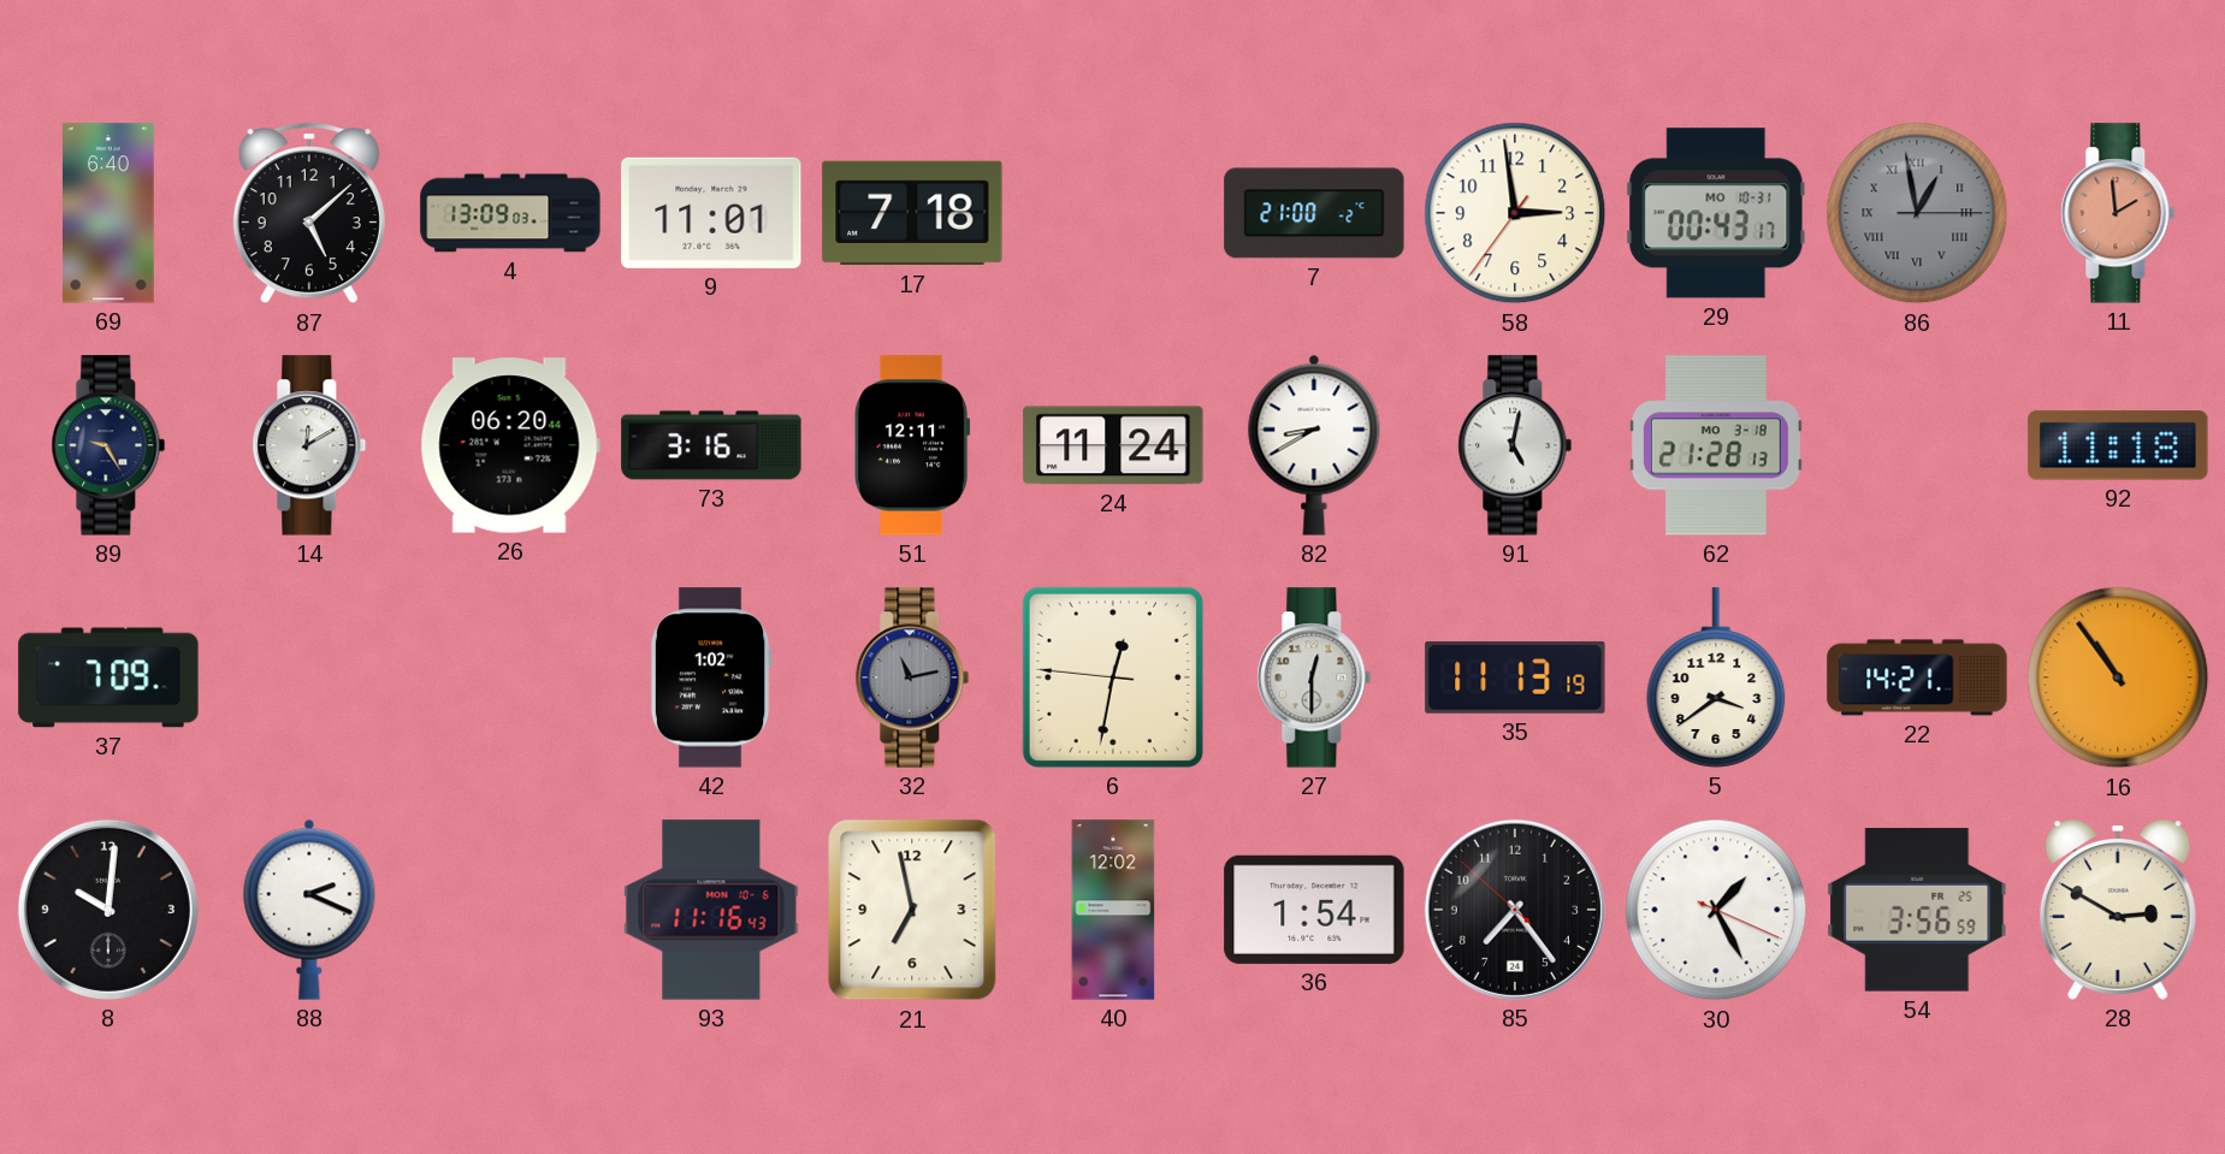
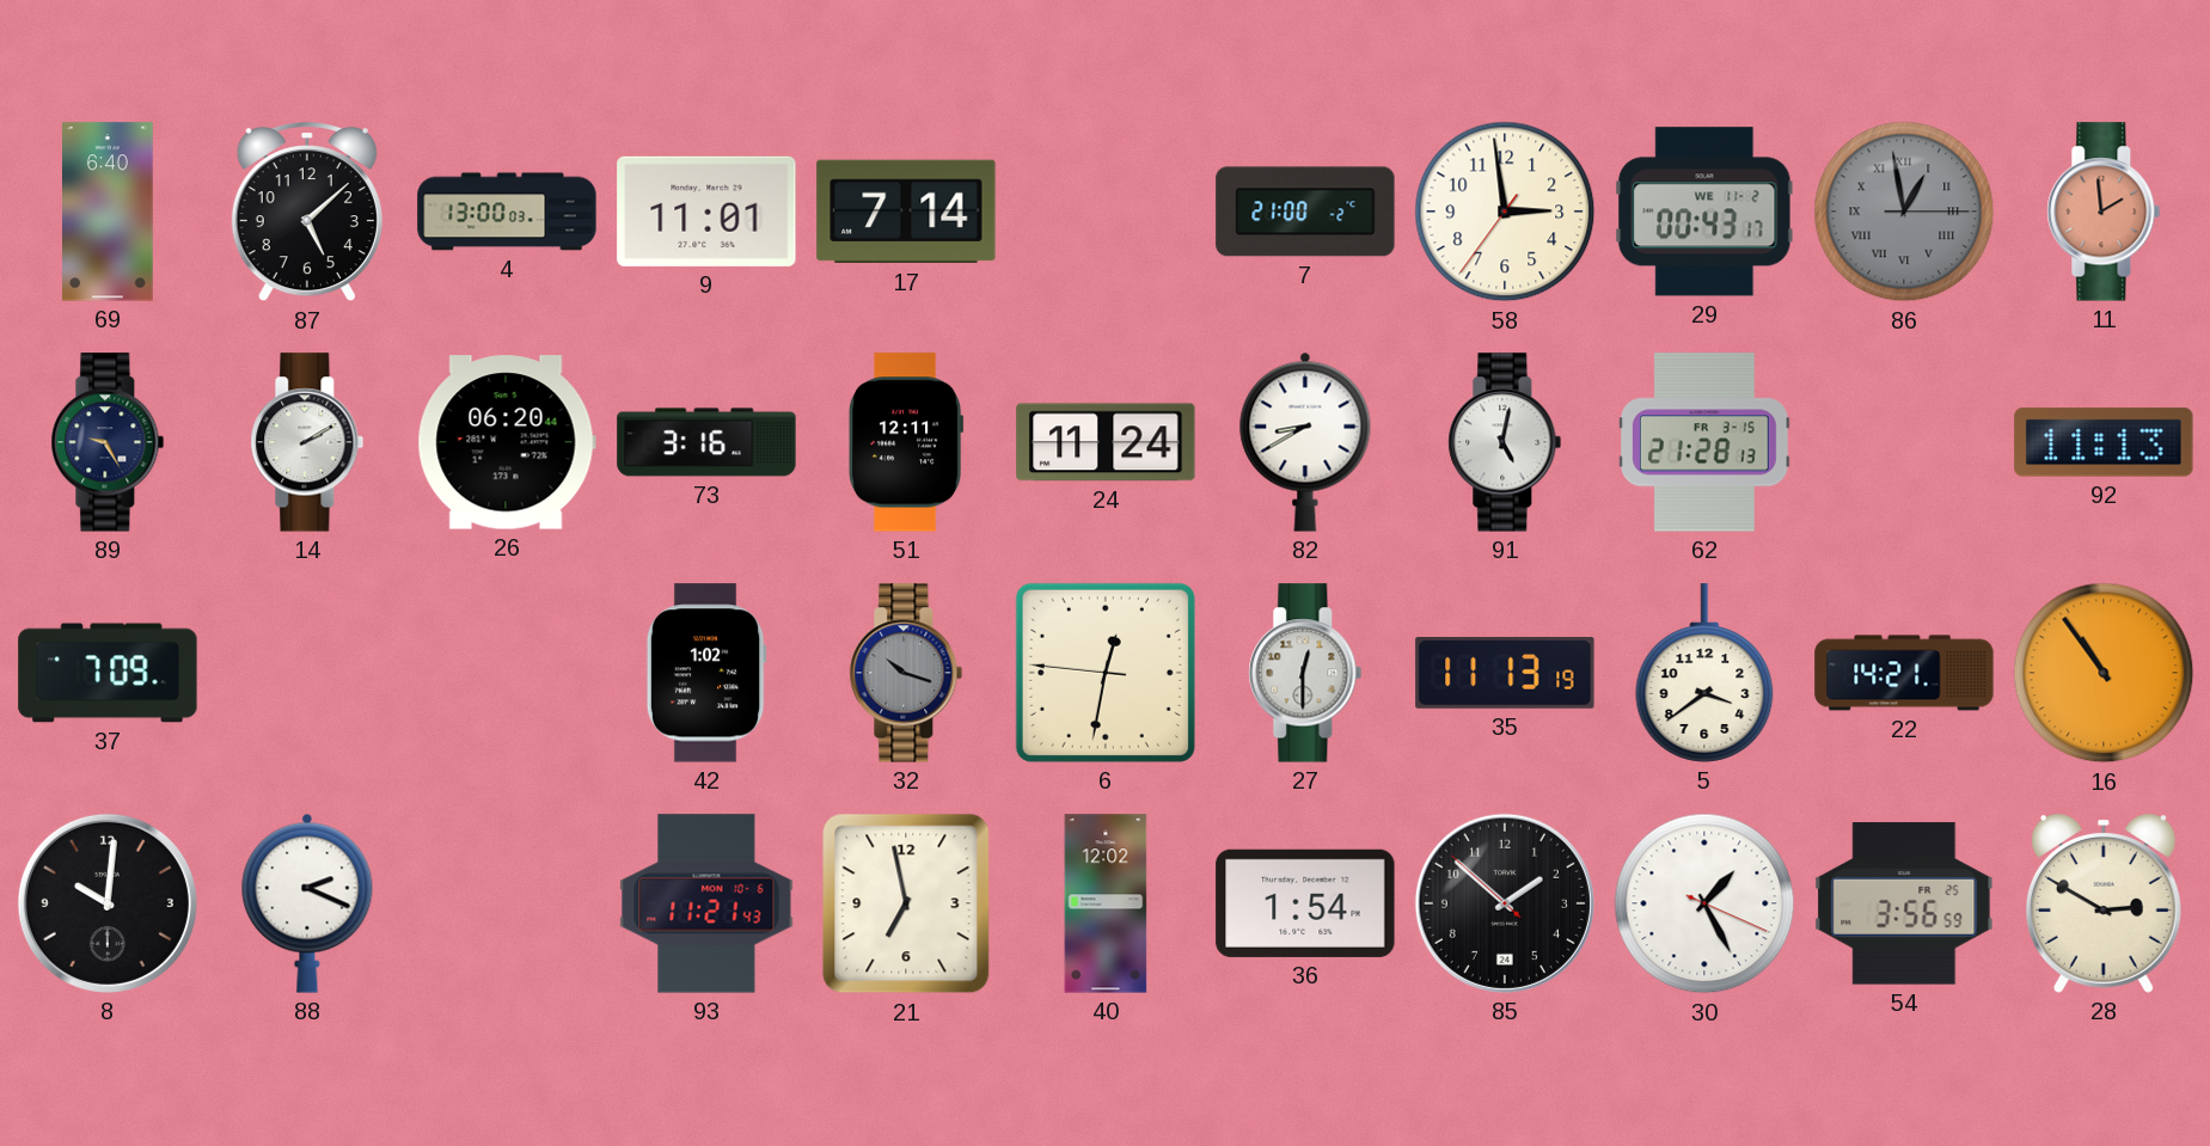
4: 13:09 -> 13:00 (507, 212)
17: 7:18 -> 7:14 (906, 212)
29 date: MO 10-31 -> WE 11-2 (1704, 212)
14: 12:10 -> 2:10 (307, 442)
62 date: MO 3-18 -> FR 3-15 (1706, 442)
92: 11:18 -> 11:13 (2104, 442)
32: 11:13 -> 10:18 (906, 673)
93: 11:16 -> 11:21 (706, 903)
85: 7:23 -> 1:51 (1505, 903)
